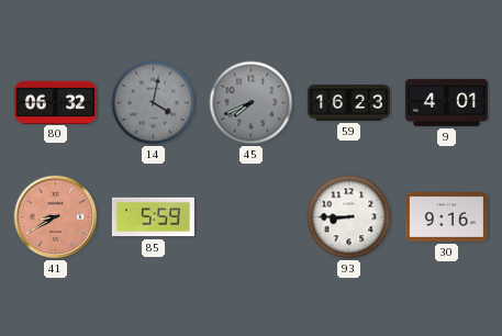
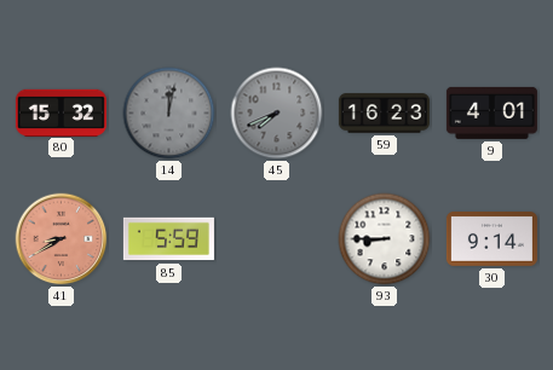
80: 06:32 -> 15:32 (61, 112)
14: 4:02 -> 12:02 (169, 114)
30: 9:16 -> 9:14 (491, 239)
